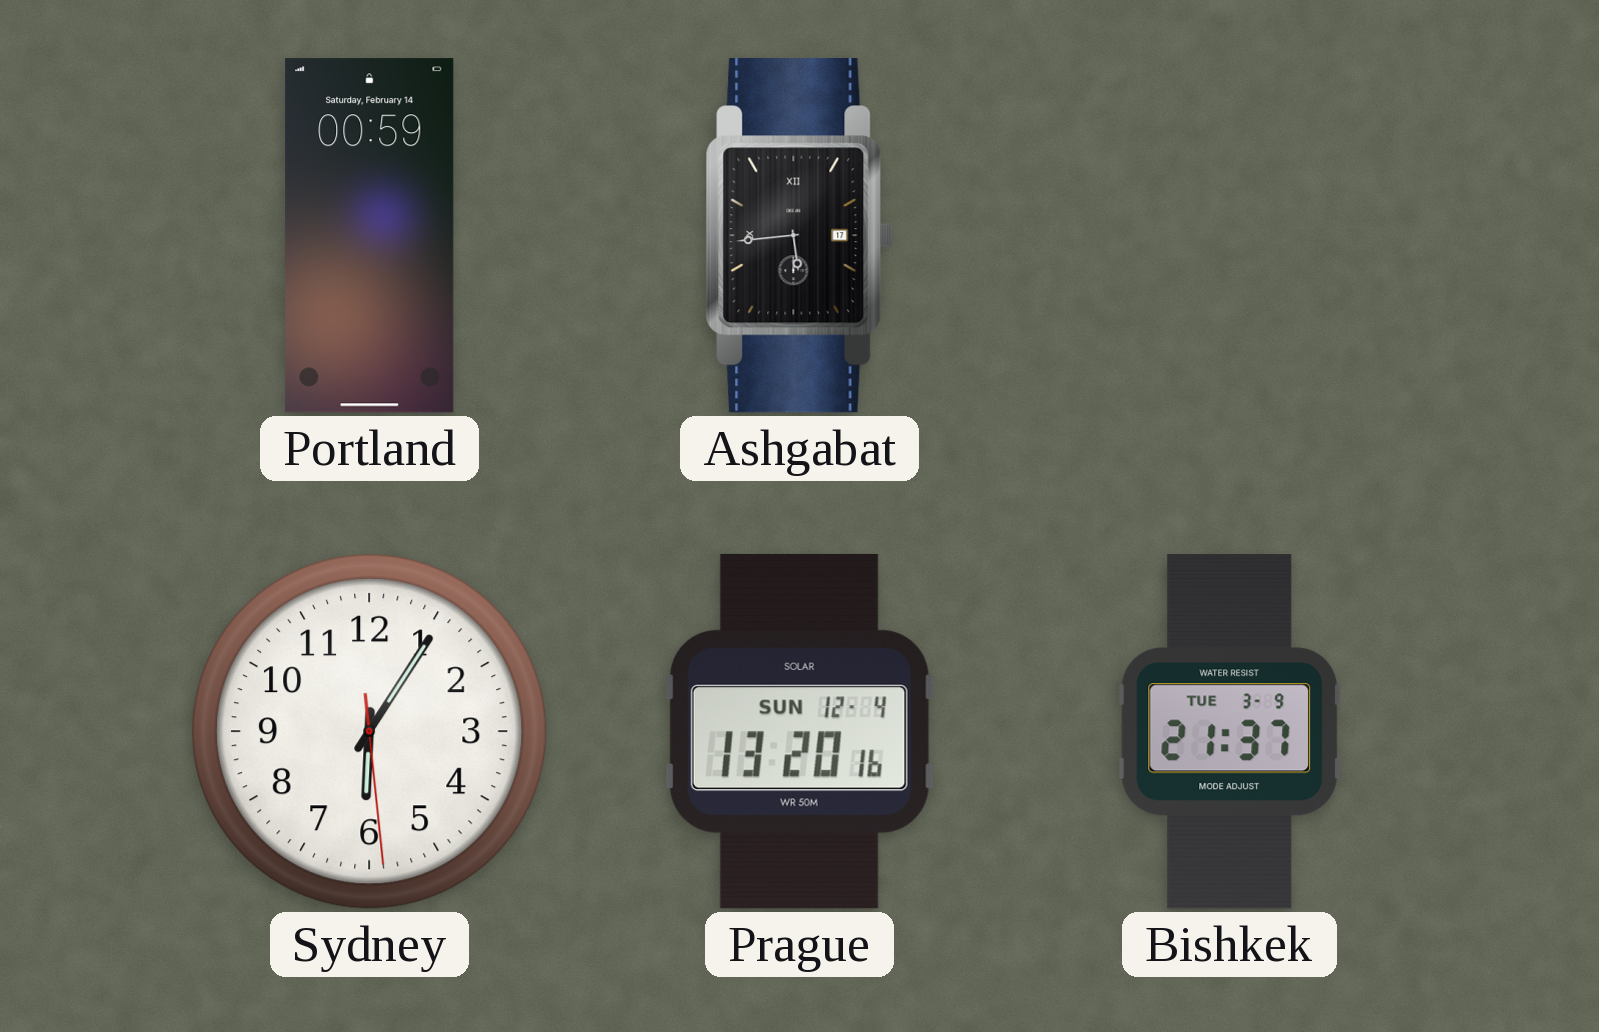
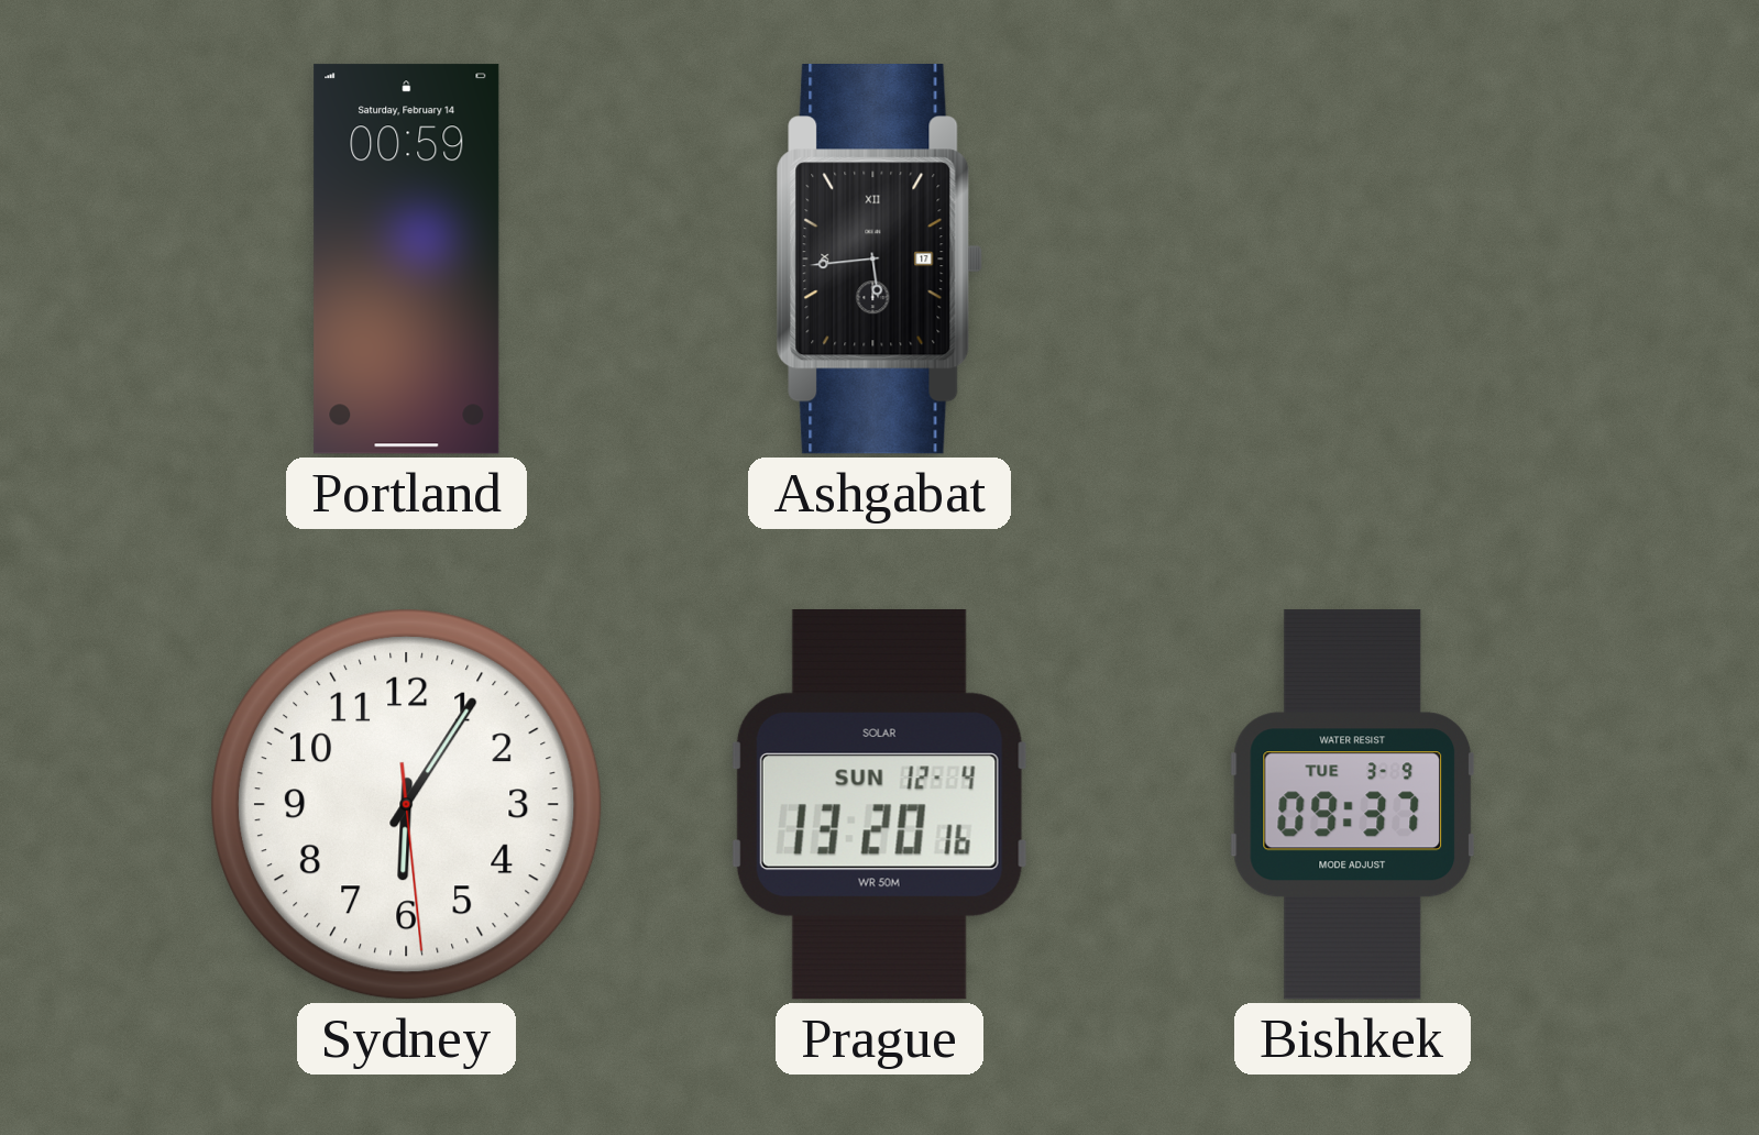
Bishkek: 21:37 -> 09:37 (1353, 805)
